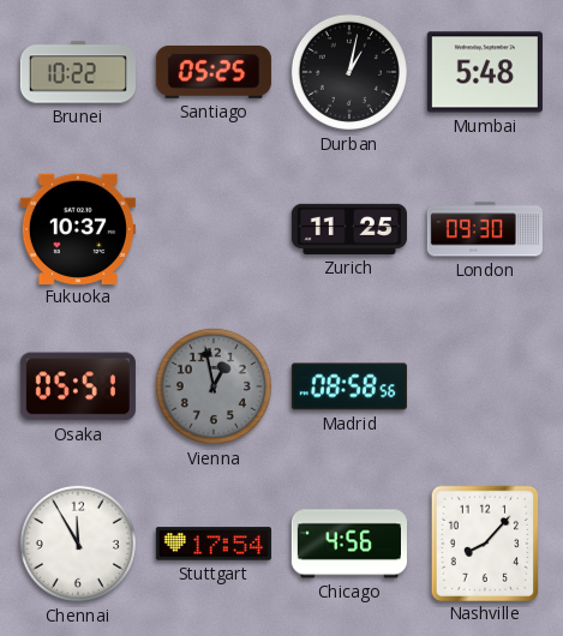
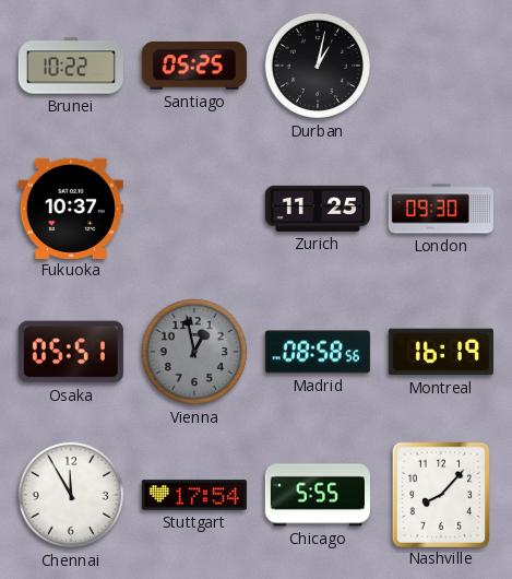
Mumbai: 5:48 -> none (485, 72)
Montreal: none -> 16:19 (441, 352)
Chicago: 4:56 -> 5:55 (318, 495)
